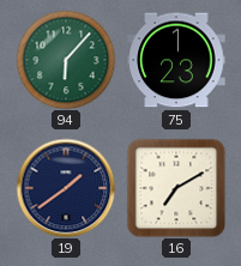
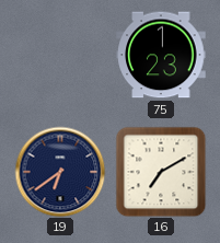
94: 6:07 -> none (66, 60)
19: 1:39 -> 6:39 (60, 172)
